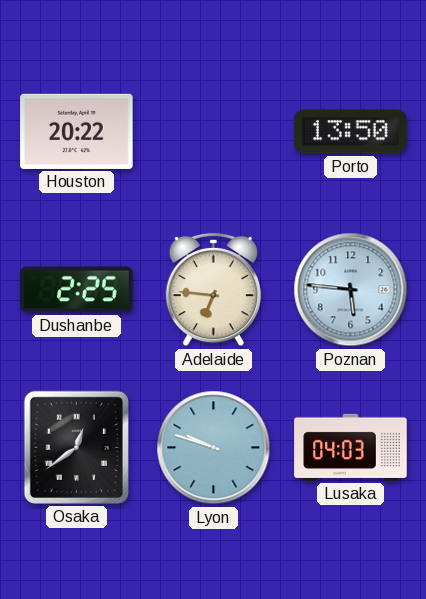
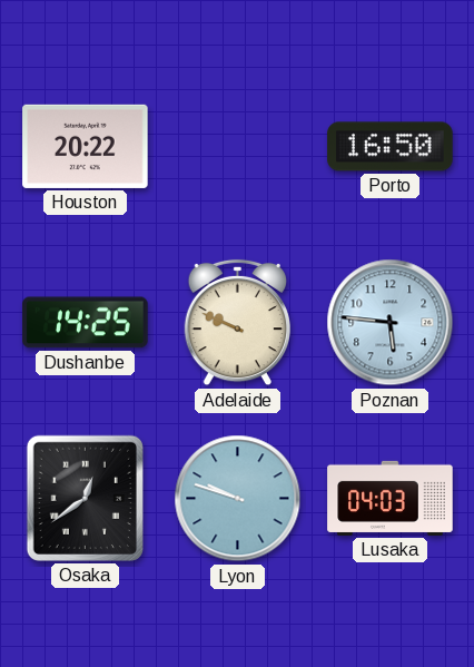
Porto: 13:50 -> 16:50 (391, 147)
Dushanbe: 2:25 -> 14:25 (86, 323)
Adelaide: 6:46 -> 9:49 (237, 323)
